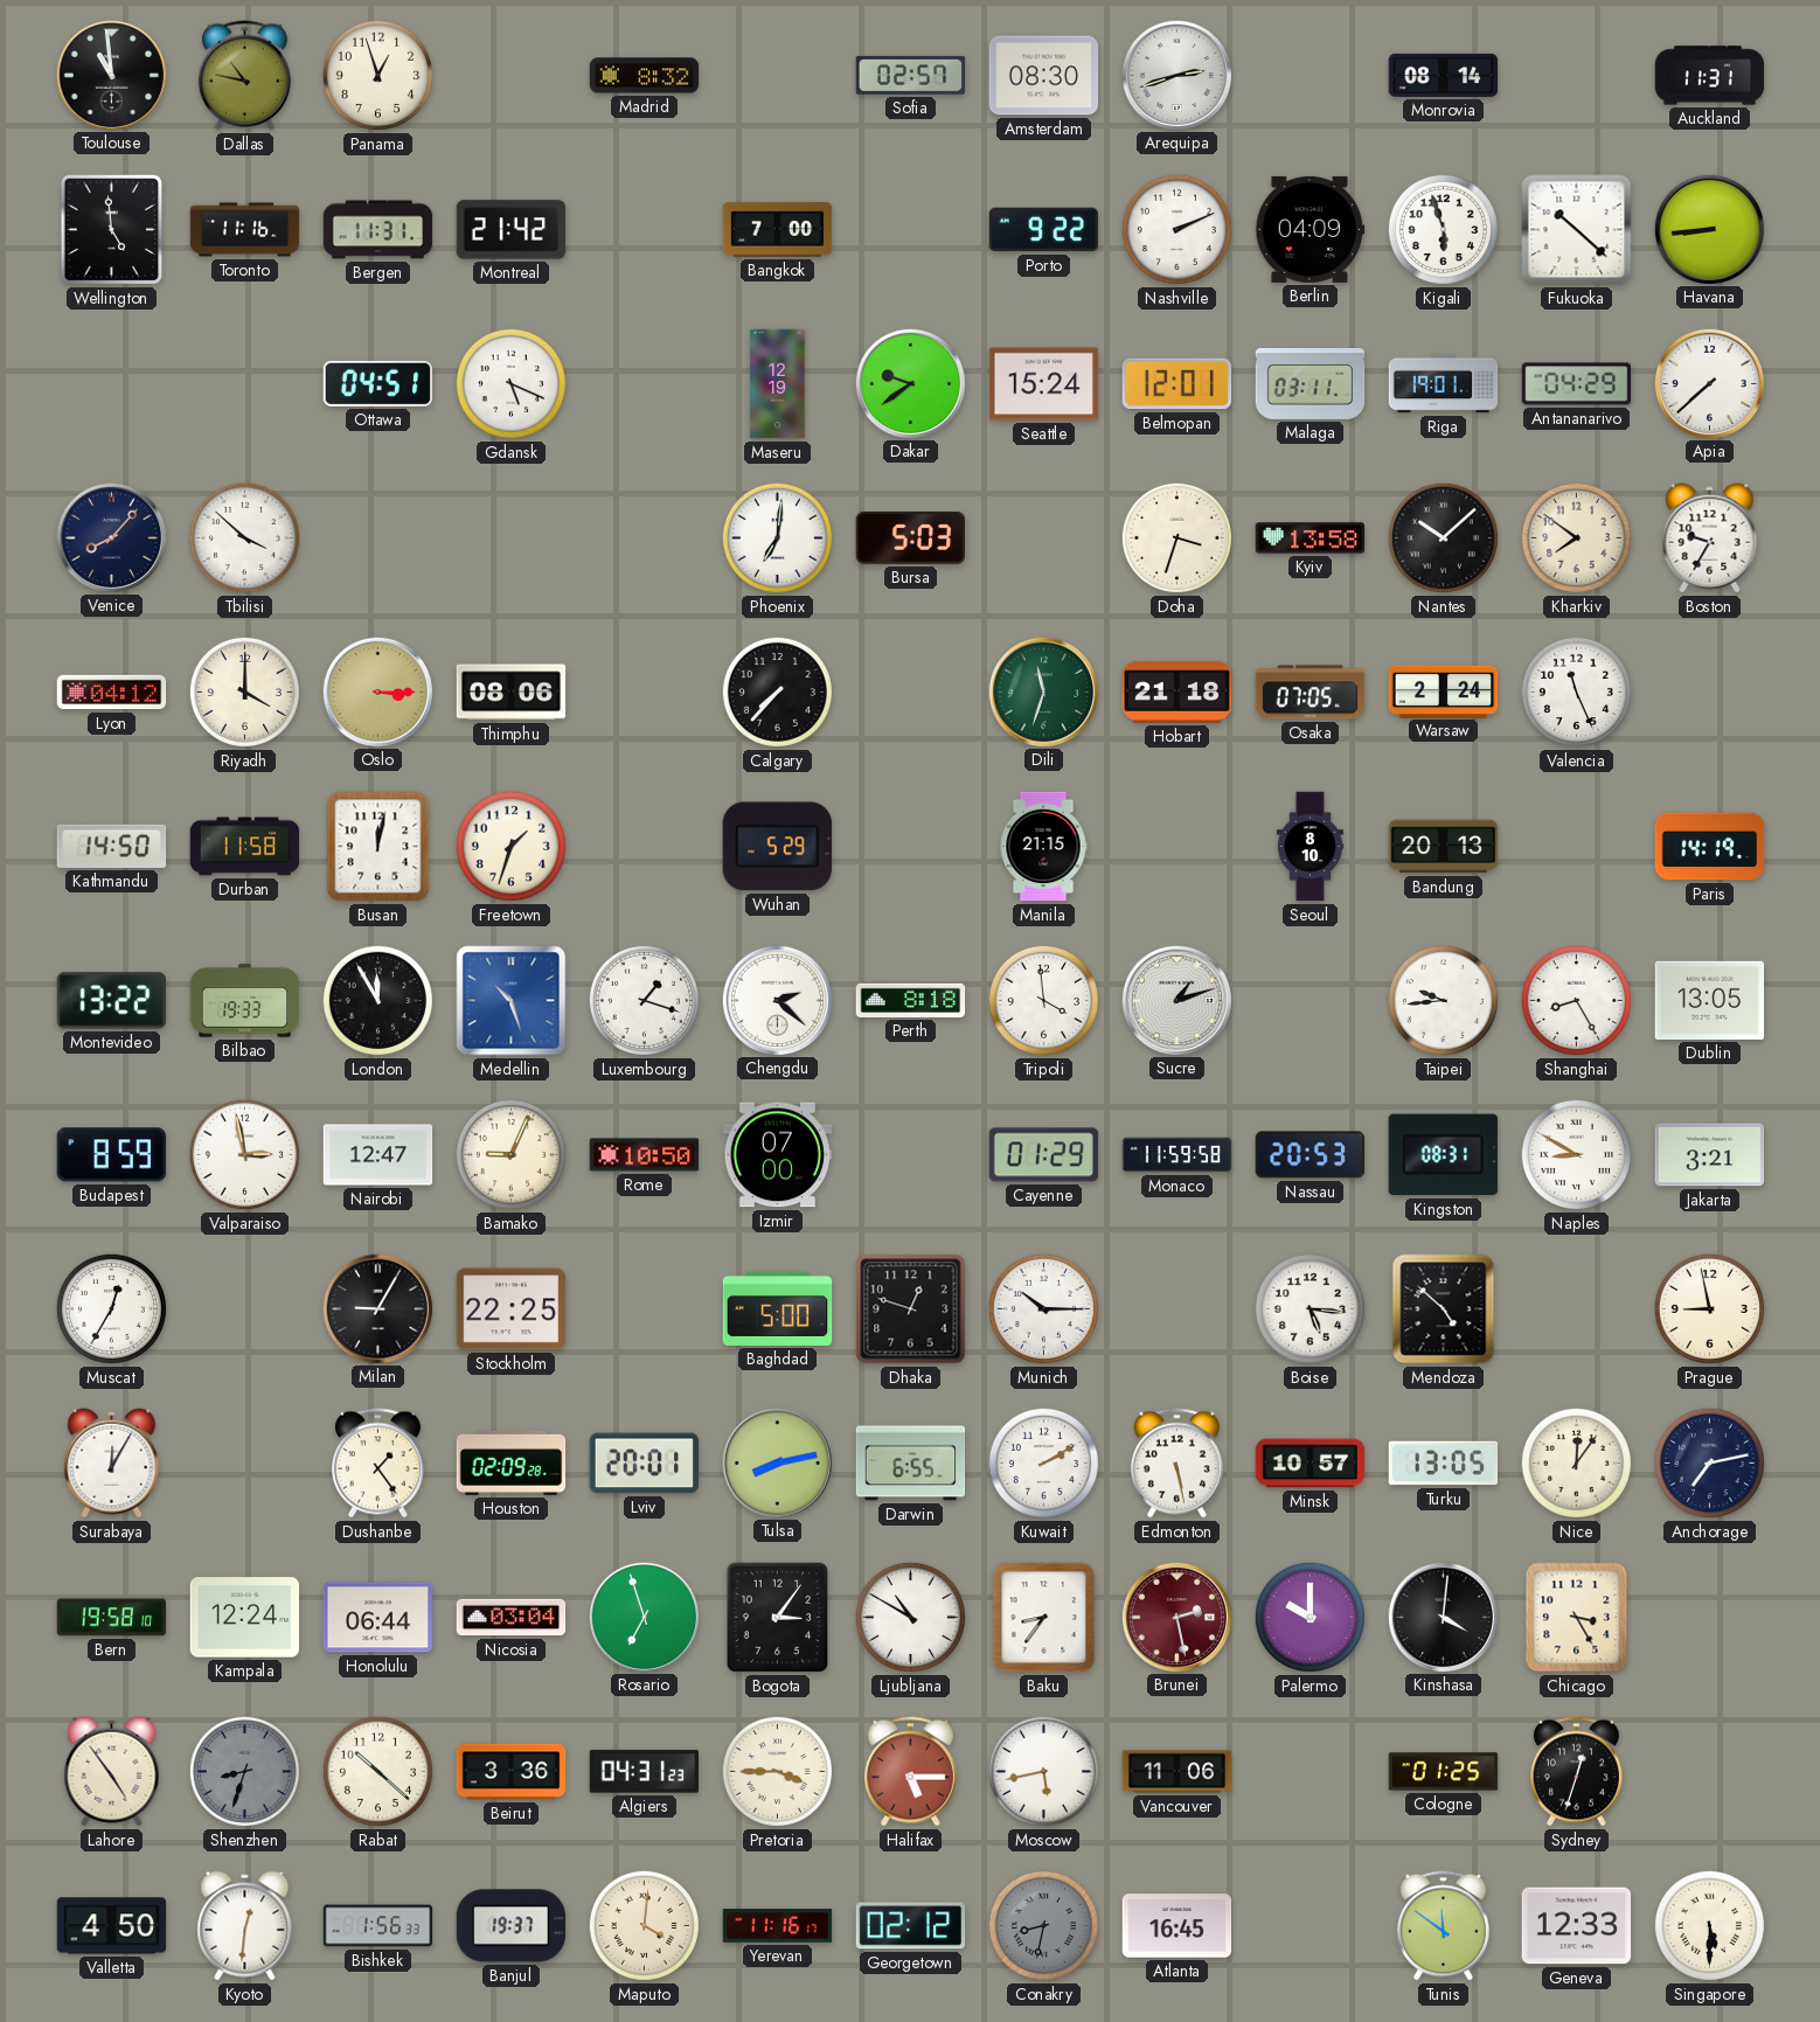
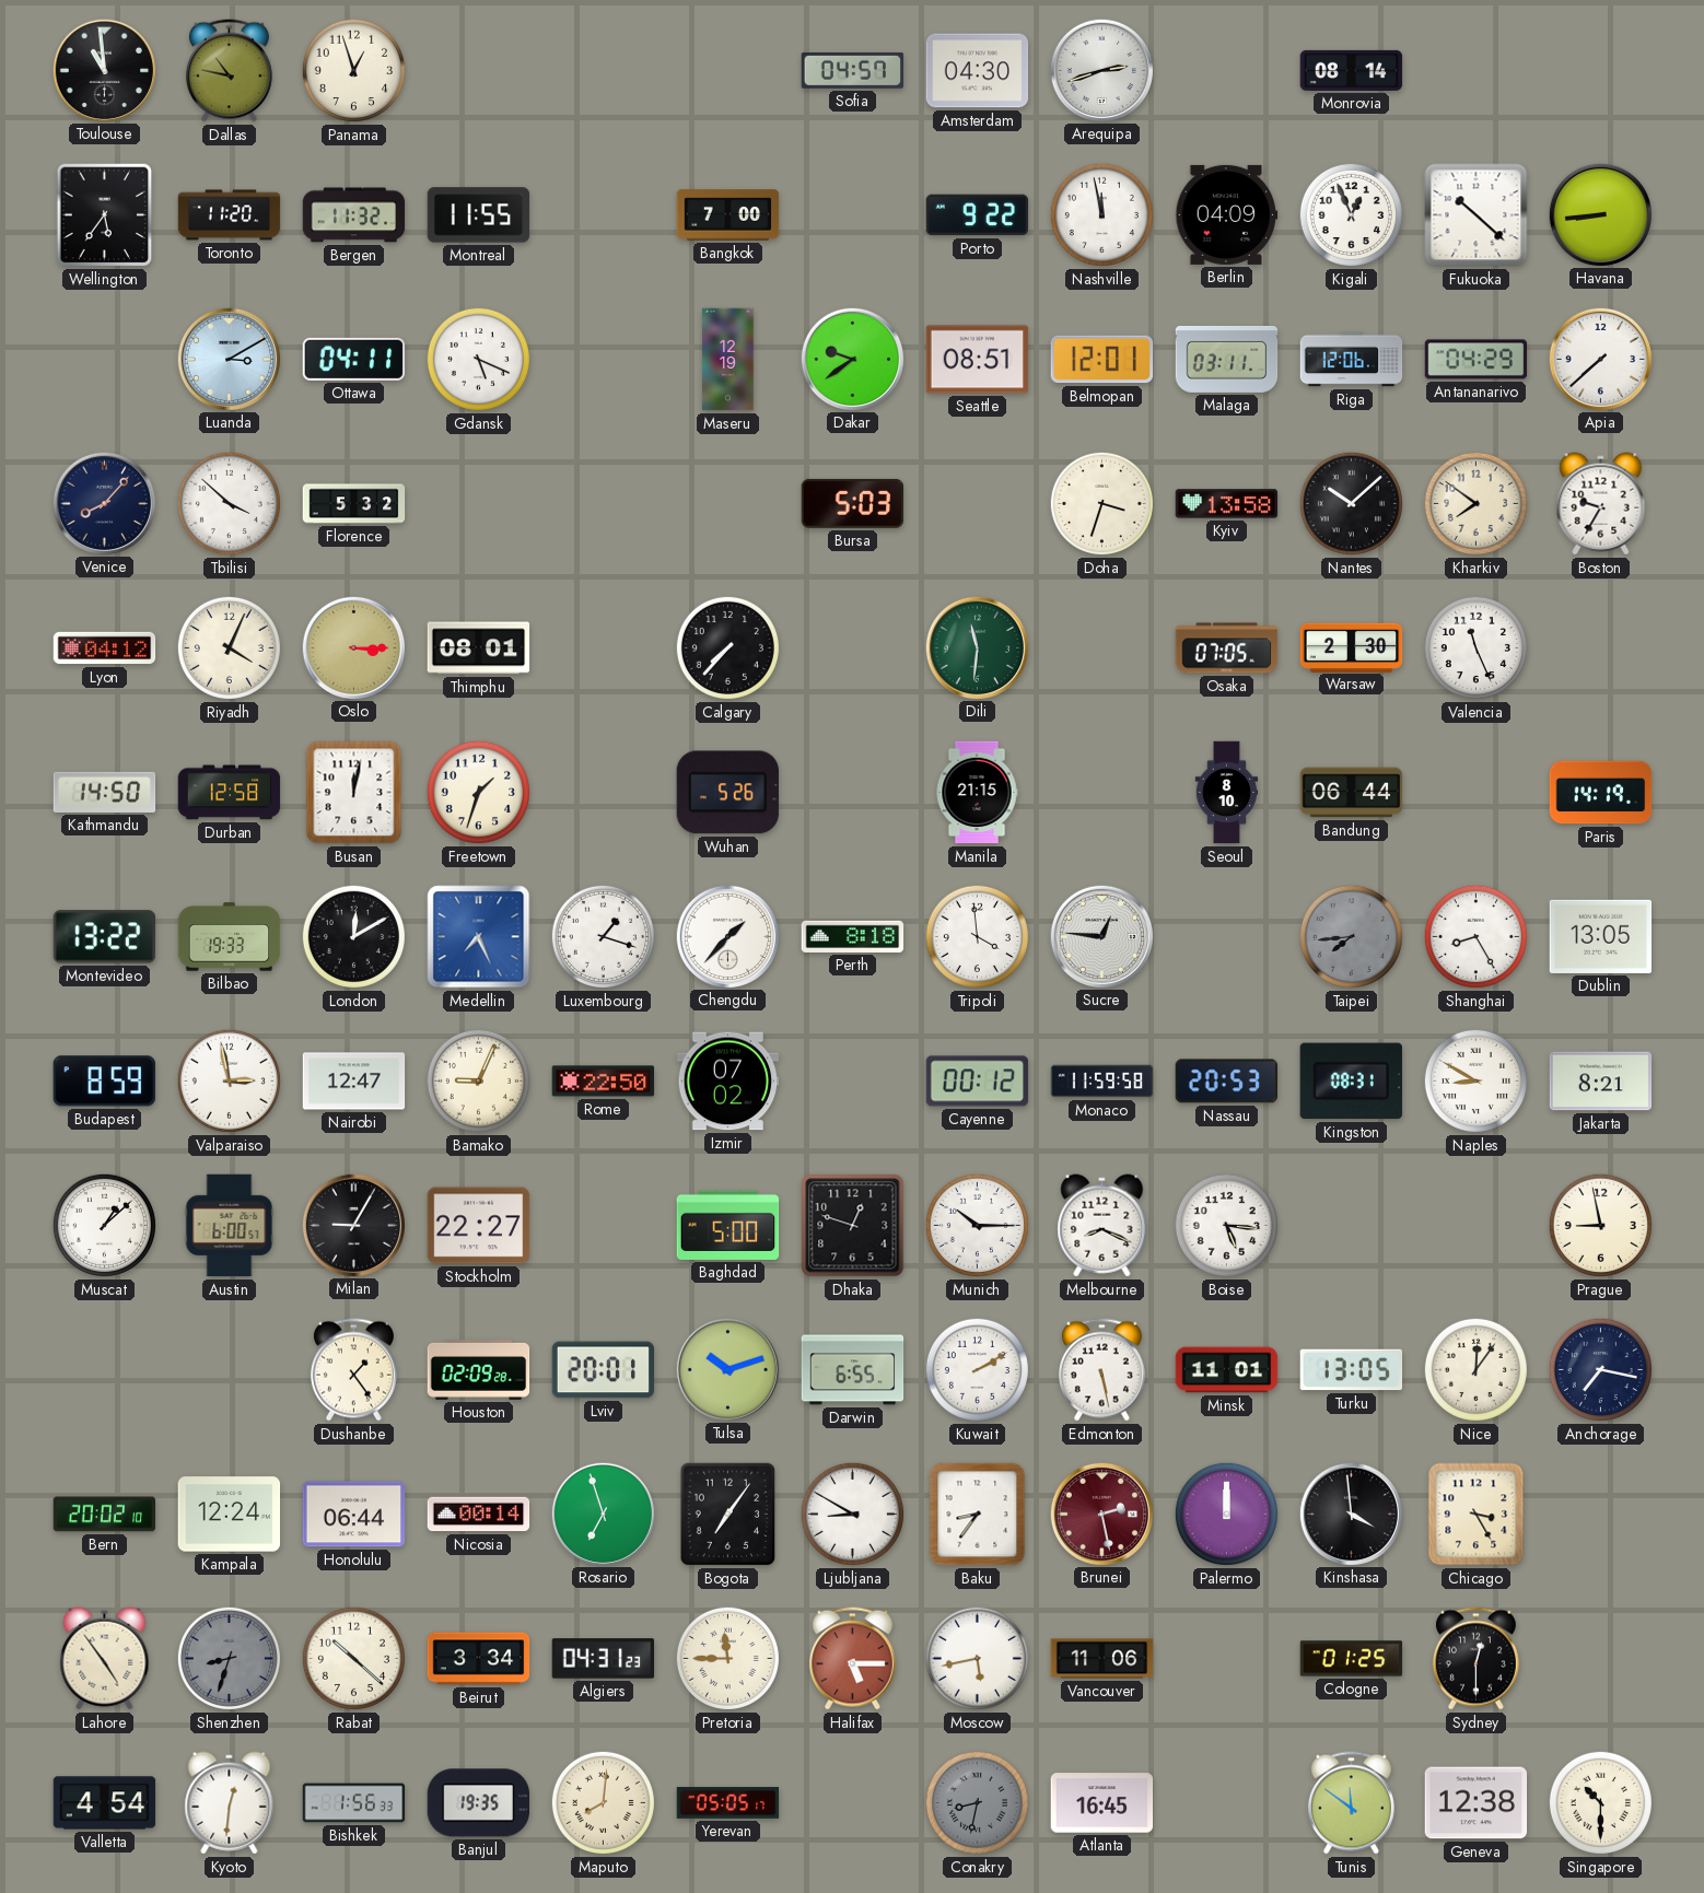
Madrid: 8:32 -> none (645, 76)
Sofia: 02:57 -> 04:57 (853, 70)
Amsterdam: 08:30 -> 04:30 (978, 71)
Auckland: 11:31 -> none (1710, 76)
Wellington: 4:59 -> 5:36 (105, 215)
Toronto: 11:16 -> 11:20 (230, 215)
Bergen: 11:31 -> 11:32 (354, 215)
Montreal: 21:42 -> 11:55 (479, 215)
Nashville: 2:11 -> 11:58 (1101, 214)
Kigali: 5:57 -> 12:56 (1351, 214)
Luanda: none -> 3:10 (229, 359)
Ottawa: 04:51 -> 04:11 (354, 359)
Seattle: 15:24 -> 08:51 (978, 360)
Riga: 19:01 -> 12:06 (1352, 360)
Florence: none -> 5:32 (354, 504)
Phoenix: 7:01 -> none (777, 537)
Riyadh: 4:00 -> 4:04 (229, 647)
Thimphu: 08:06 -> 08:01 (479, 648)
Dili: 11:33 -> 11:31 (977, 647)
Hobart: 21:18 -> none (1178, 692)
Warsaw: 2:24 -> 2:30 (1352, 647)
Durban: 11:58 -> 12:58 (230, 793)
Wuhan: 5:29 -> 5:26 (727, 793)
Bandung: 20:13 -> 06:44 (1352, 793)
London: 11:55 -> 12:10 (353, 936)
Medellin: 10:27 -> 7:26 (479, 937)
Chengdu: 2:22 -> 1:37 (727, 936)
Sucre: 1:12 -> 12:46 (1101, 936)
Taipei: 9:44 -> 7:44 (1351, 936)
Taipei dial: white -> grey (1351, 936)
Rome: 10:50 -> 22:50 (604, 1082)
Izmir: 07:00 -> 07:02 (728, 1082)
Cayenne: 01:29 -> 00:12 (978, 1082)
Jakarta: 3:21 -> 8:21 (1601, 1082)
Muscat: 12:35 -> 1:08 (104, 1225)
Austin: none -> 6:00 (230, 1226)
Stockholm: 22:25 -> 22:27 (479, 1226)
Melbourne: none -> 8:19 (1102, 1226)
Mendoza: 4:52 -> none (1444, 1309)
Surabaya: 12:05 -> none (112, 1464)
Tulsa: 8:13 -> 10:12 (727, 1369)
Minsk: 10:57 -> 11:01 (1227, 1370)
Anchorage: 7:13 -> 7:17 (1600, 1369)
Bern: 19:58 -> 20:02 (105, 1515)
Nicosia: 03:04 -> 00:14 (479, 1515)
Bogota: 3:06 -> 7:06 (728, 1515)
Ljubljana: 10:50 -> 8:50 (852, 1514)
Palermo: 10:00 -> 12:00 (1226, 1514)
Kinshasa: 4:01 -> 3:59 (1351, 1514)
Beirut: 3:36 -> 3:34 (479, 1659)
Pretoria: 3:45 -> 11:45 (727, 1658)
Sydney: 12:33 -> 12:30 (1475, 1659)
Valletta: 4:50 -> 4:54 (105, 1803)
Banjul: 19:37 -> 19:35 (479, 1803)
Maputo: 4:01 -> 8:01 (603, 1802)
Yerevan: 11:16 -> 05:05 (728, 1803)
Georgetown: 02:12 -> none (911, 1926)
Geneva: 12:33 -> 12:38 (1477, 1803)
Singapore: 5:30 -> 10:30 (1600, 1802)
